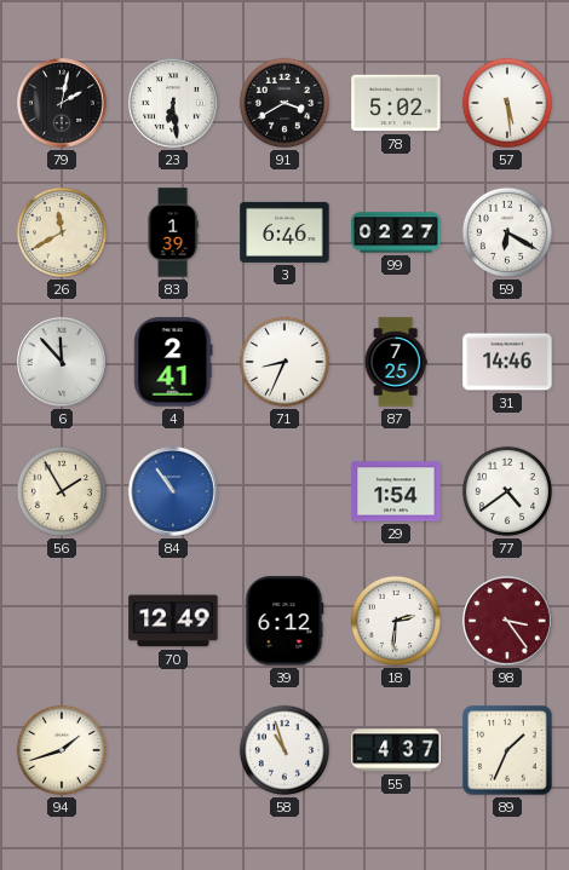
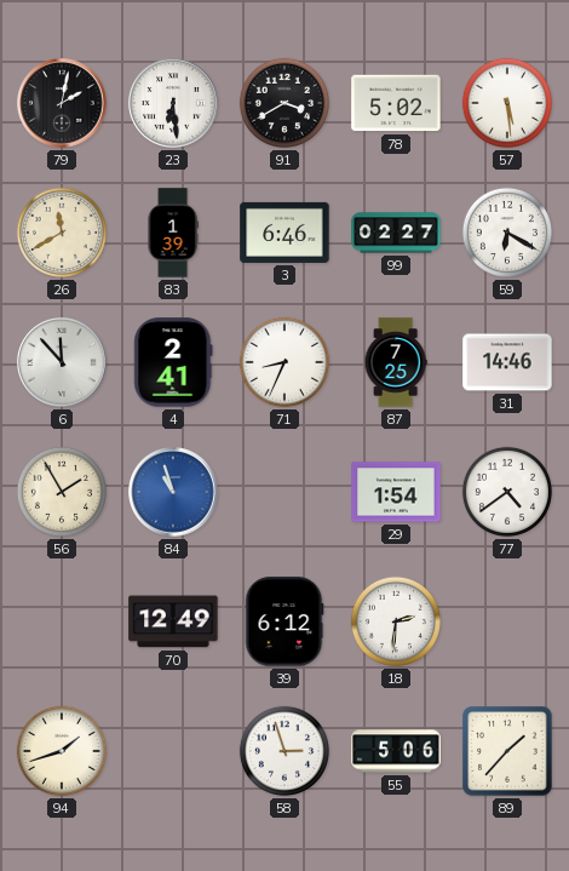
84: 10:54 -> 10:57 (173, 492)
98: 3:24 -> none (507, 621)
58: 10:57 -> 2:57 (284, 751)
55: 4:37 -> 5:06 (396, 751)
89: 1:34 -> 1:37 (507, 751)
